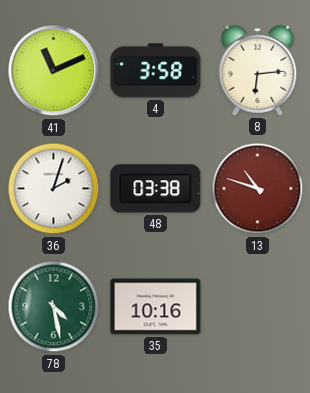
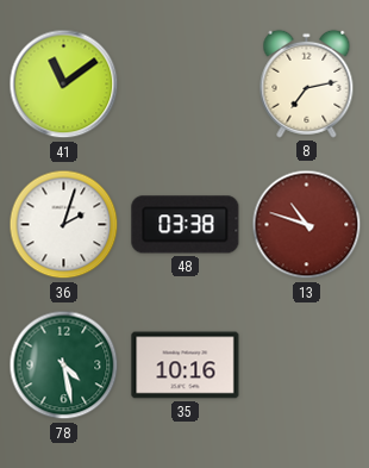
41: 11:11 -> 11:09 (64, 85)
4: 3:58 -> none (156, 71)
8: 6:14 -> 7:13 (307, 83)
